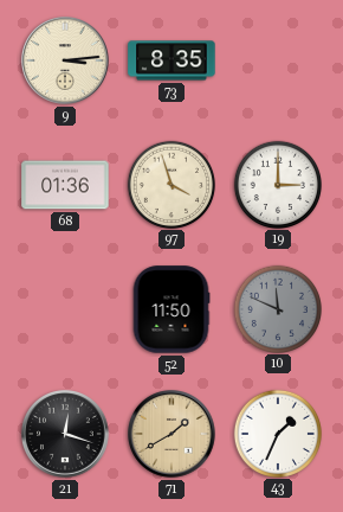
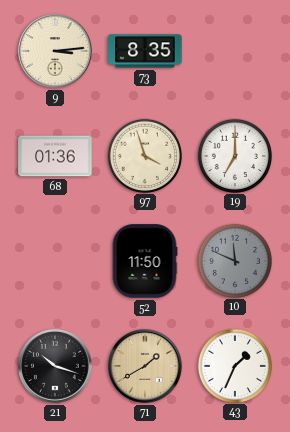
19: 3:00 -> 7:00 (234, 155)
21: 12:18 -> 10:18 (56, 367)
